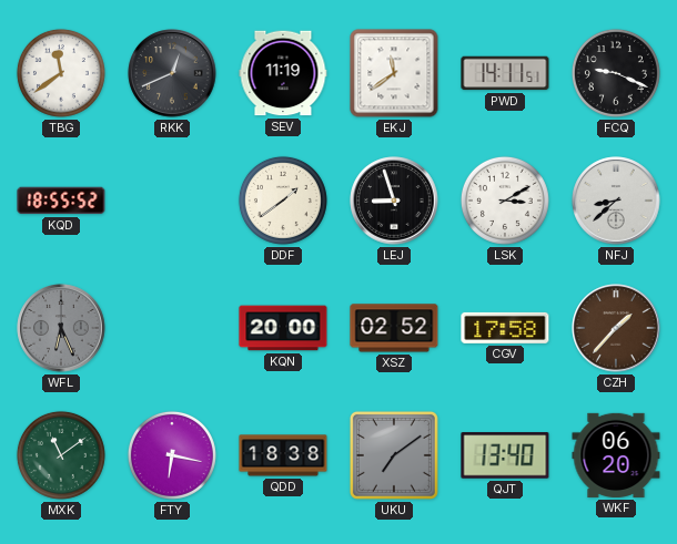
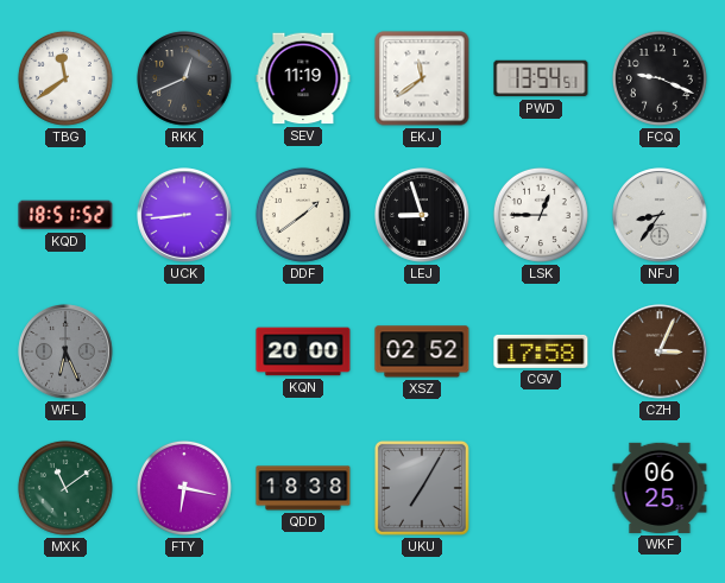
PWD: 14:11 -> 13:54 (541, 78)
KQD: 18:55 -> 18:51 (65, 215)
UCK: none -> 8:44 (184, 215)
LSK: 3:10 -> 12:45 (541, 215)
NFJ: 8:38 -> 8:36 (660, 215)
CZH: 1:37 -> 3:04 (660, 351)
UKU: 7:09 -> 7:05 (422, 488)
QJT: 13:40 -> none (505, 455)
WKF: 06:20 -> 06:25 (660, 488)
